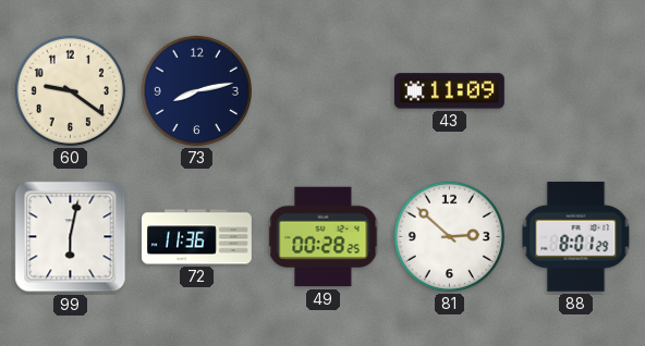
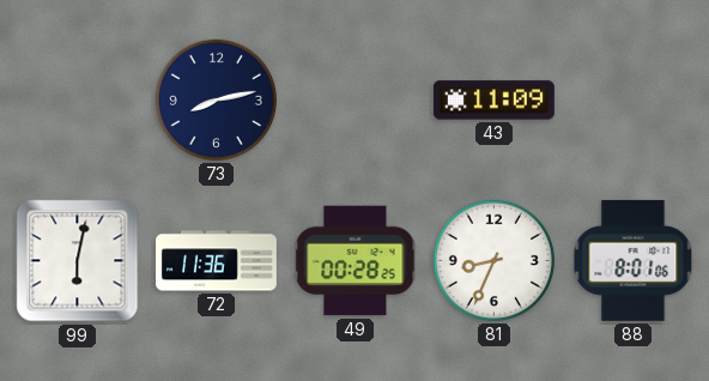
60: 9:21 -> none (70, 90)
81: 2:52 -> 8:34 (493, 260)
88: 8:01:29 -> 8:01:06 (634, 260)
